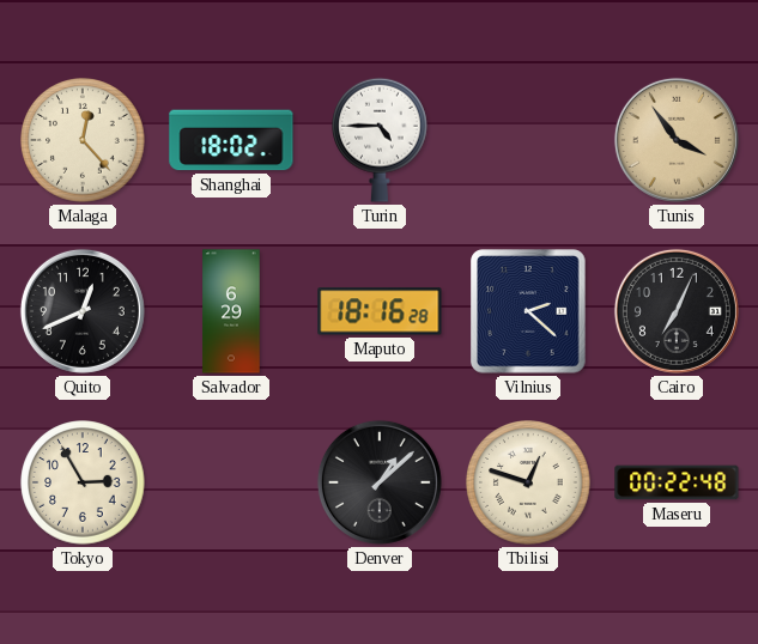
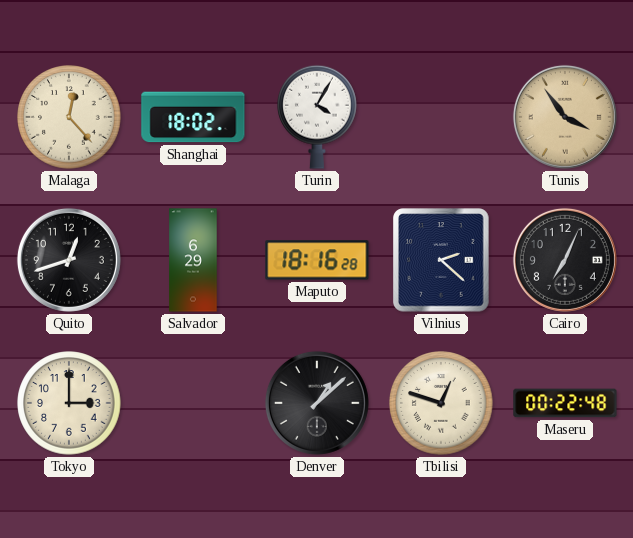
Turin: 4:45 -> 4:05 (318, 117)
Quito: 12:41 -> 12:42 (69, 260)
Tokyo: 2:55 -> 3:00 (69, 403)
